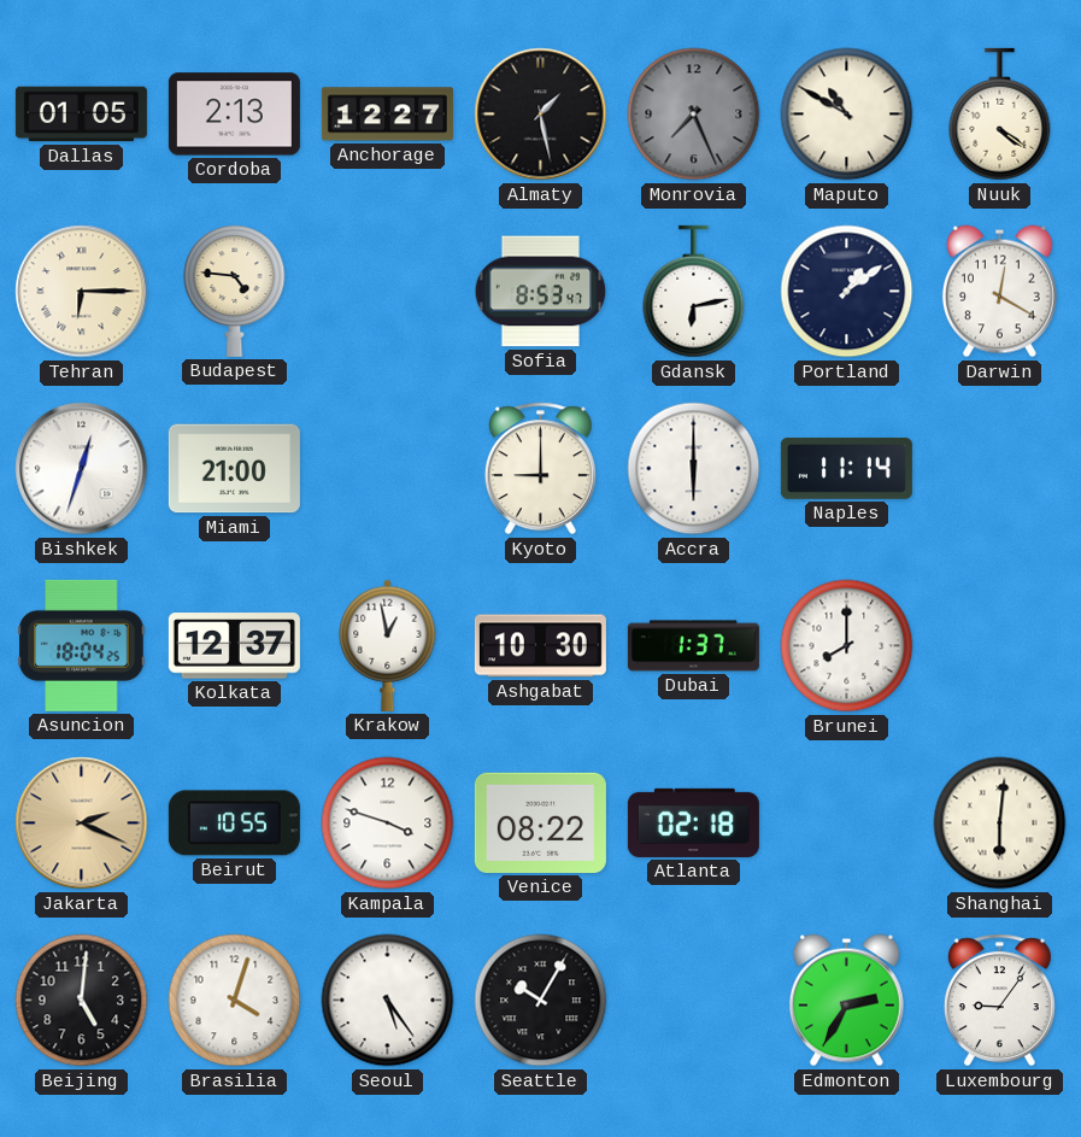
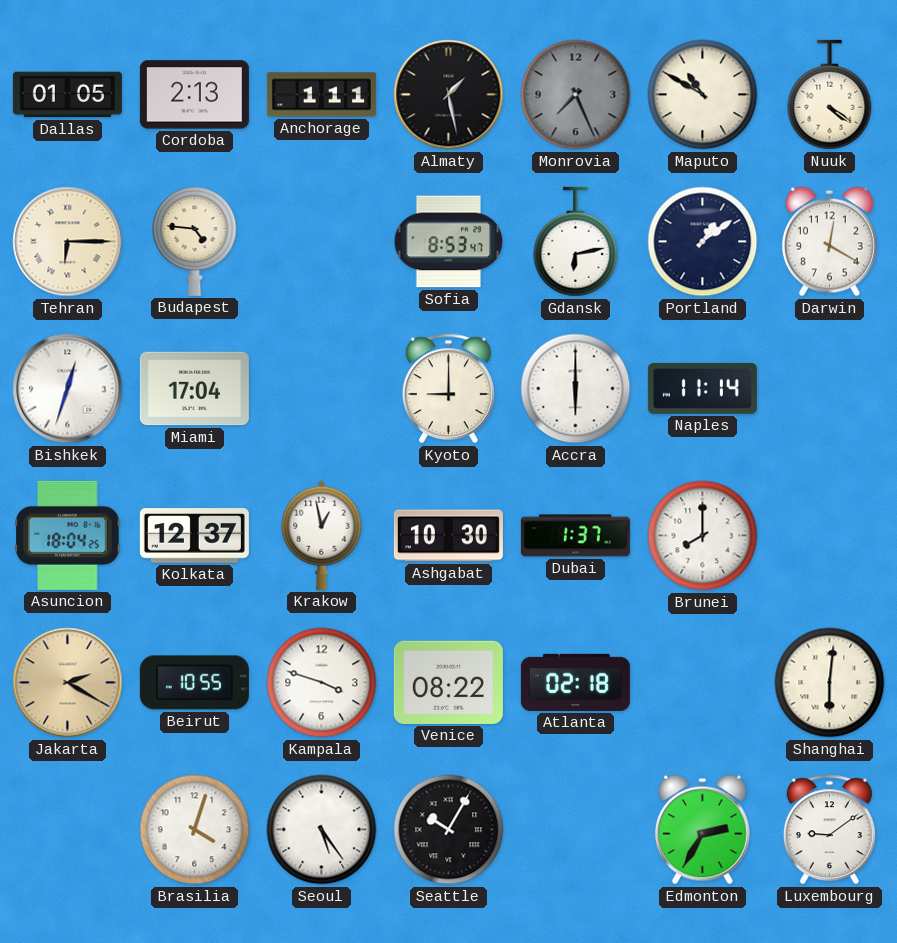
Anchorage: 12:27 -> 1:11 (321, 95)
Miami: 21:00 -> 17:04 (194, 389)
Jakarta: 2:19 -> 2:20 (68, 683)
Beijing: 5:01 -> none (82, 1001)
Luxembourg: 9:06 -> 9:09 (829, 830)
